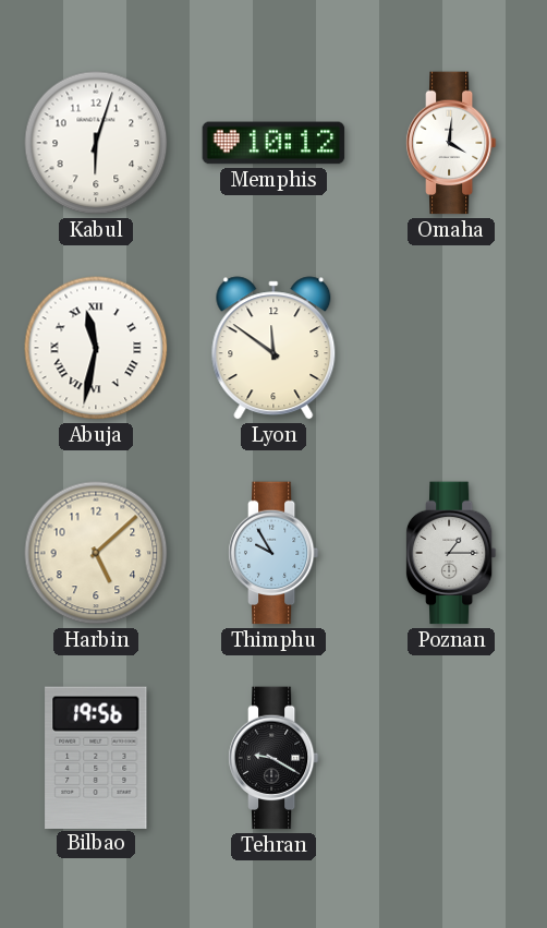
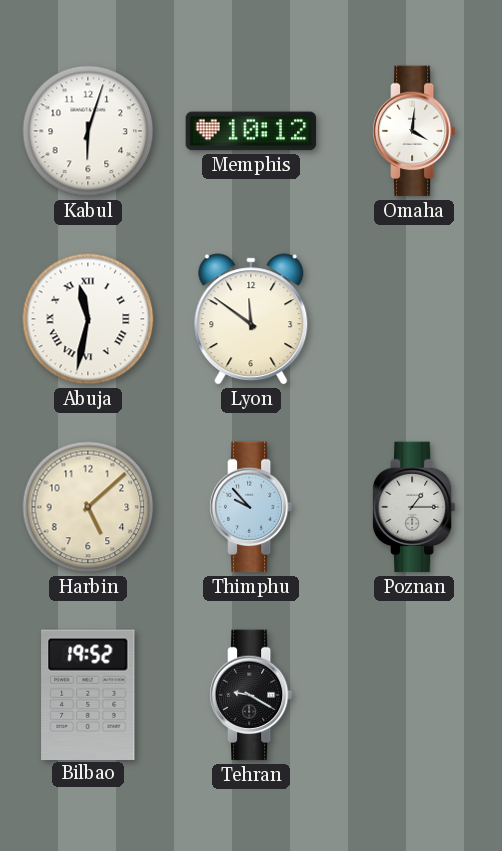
Thimphu: 9:55 -> 9:53 (251, 507)
Bilbao: 19:56 -> 19:52 (88, 694)
